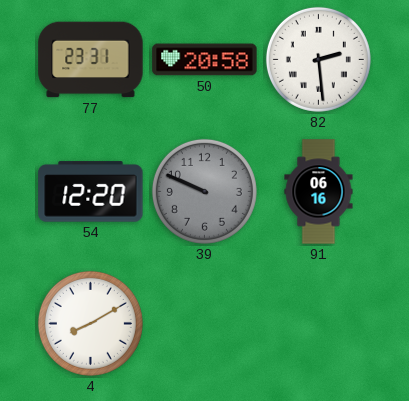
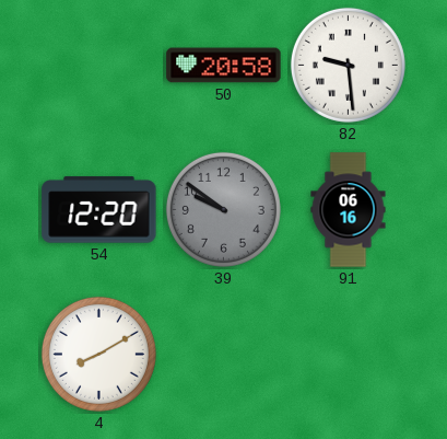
77: 23:31 -> none (91, 60)
82: 2:29 -> 9:29 (348, 65)
39: 9:49 -> 9:51 (223, 209)
